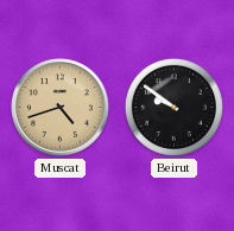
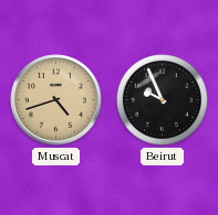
Beirut: 9:51 -> 9:56 (162, 99)
